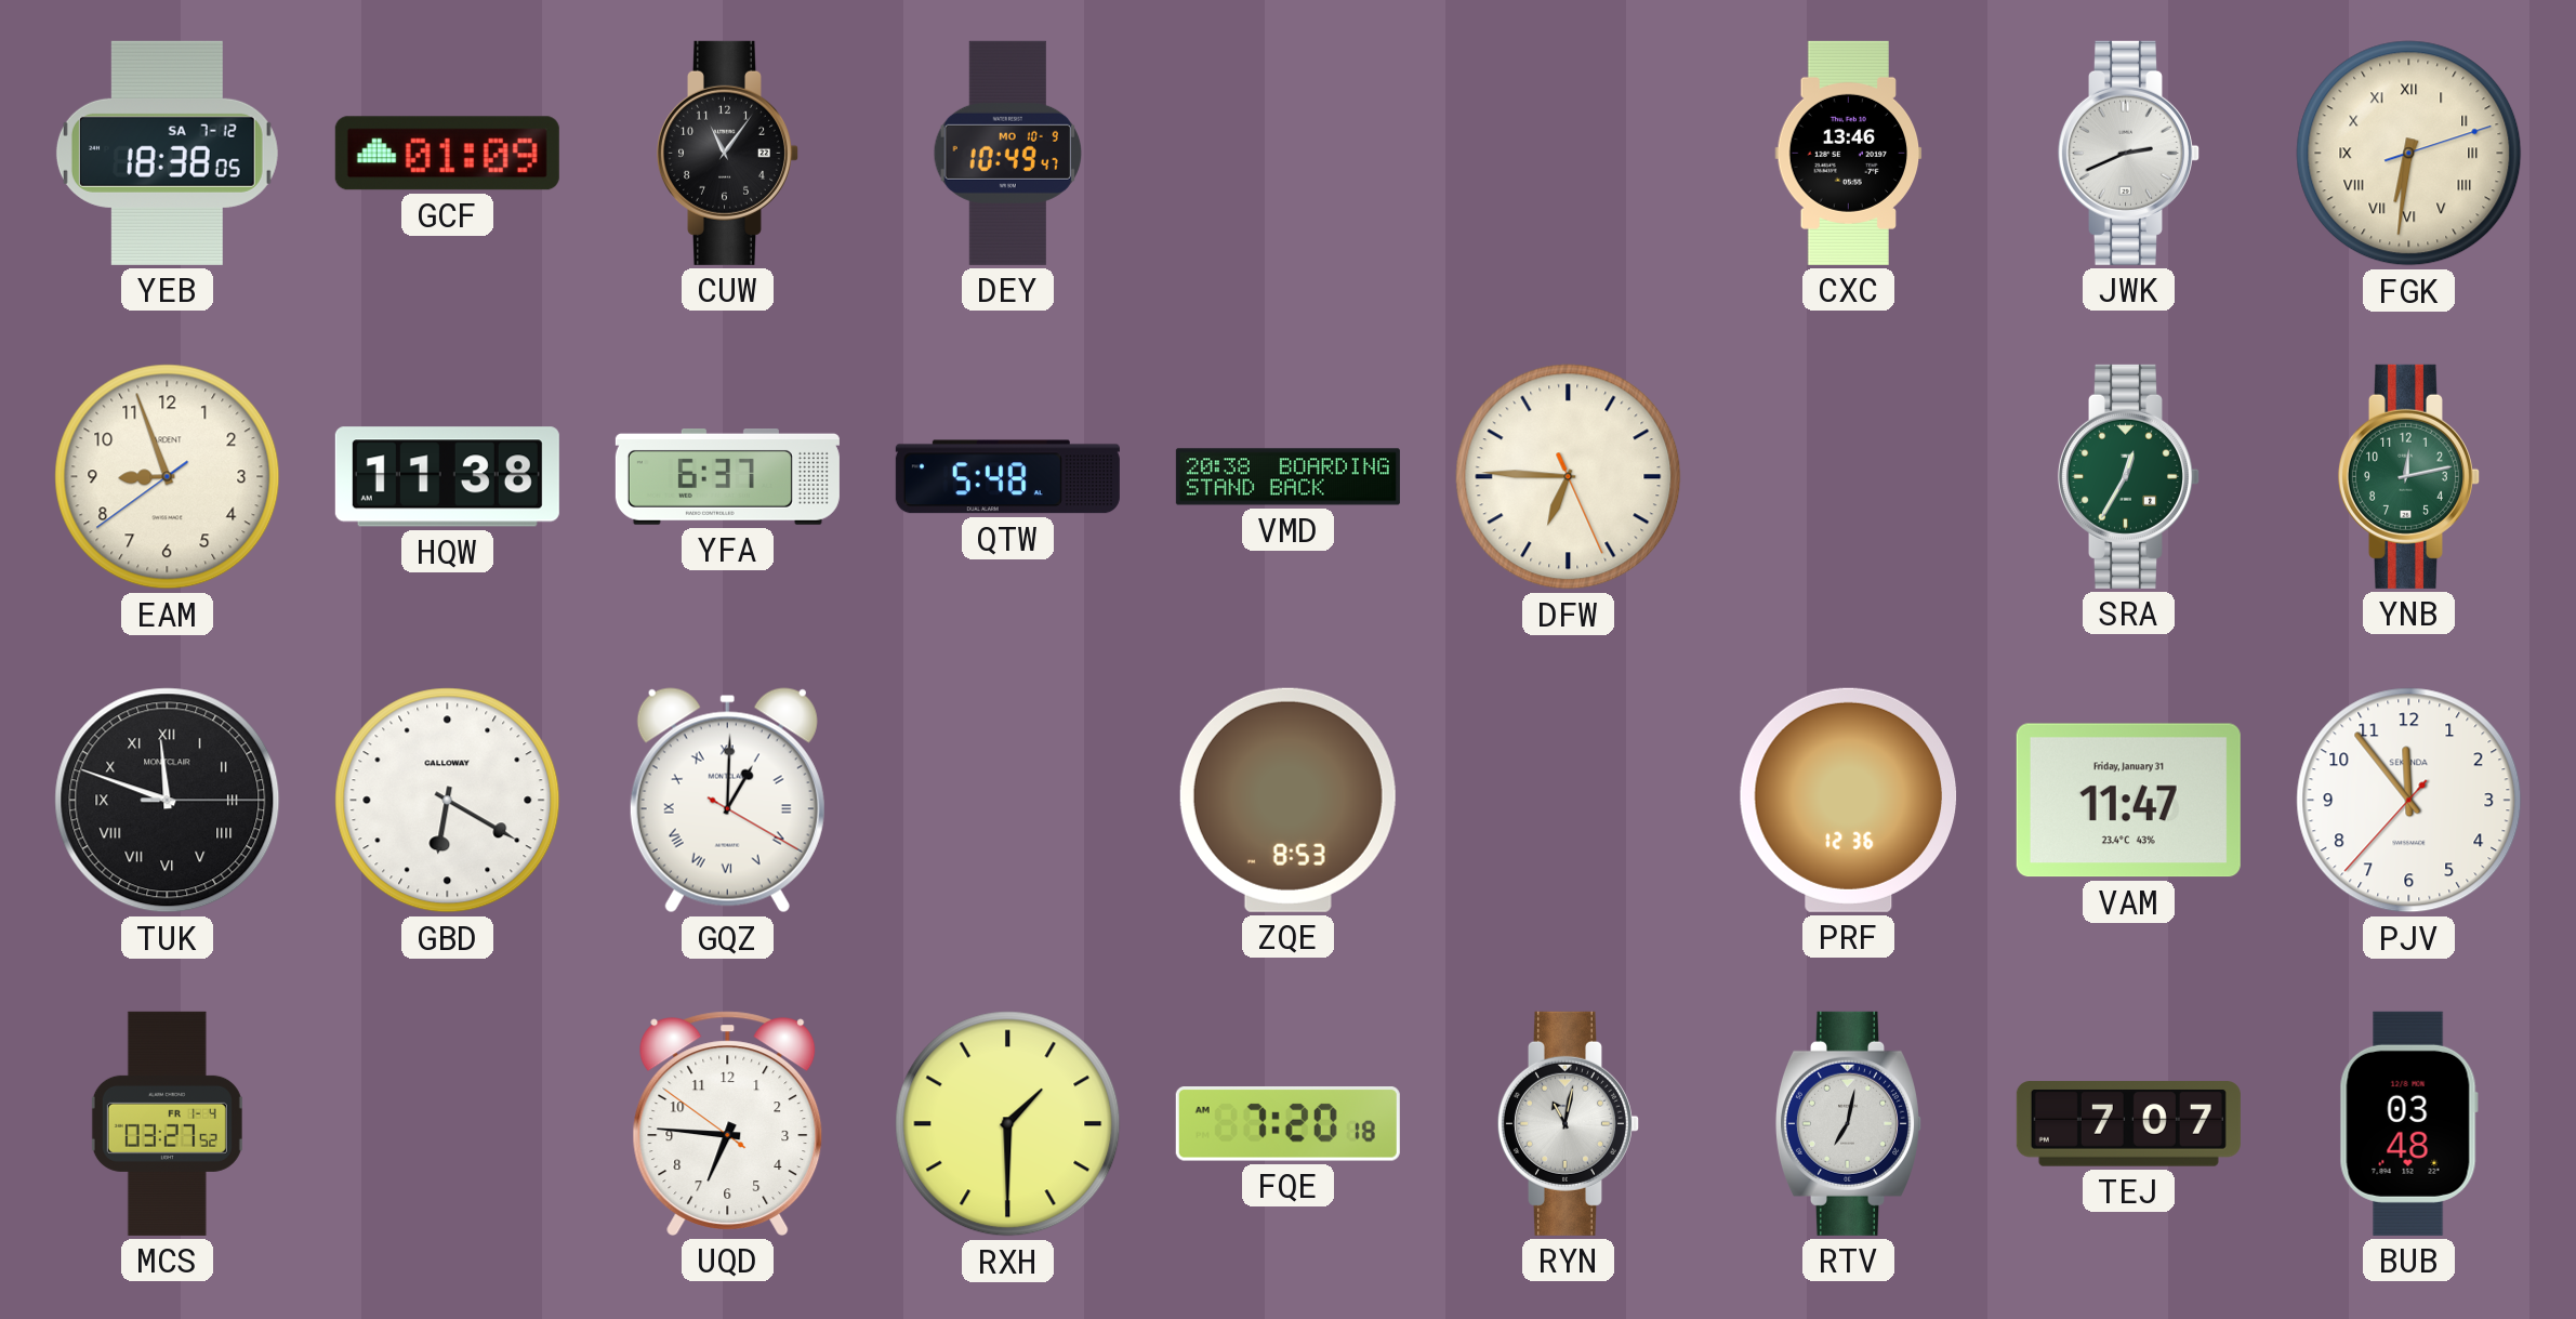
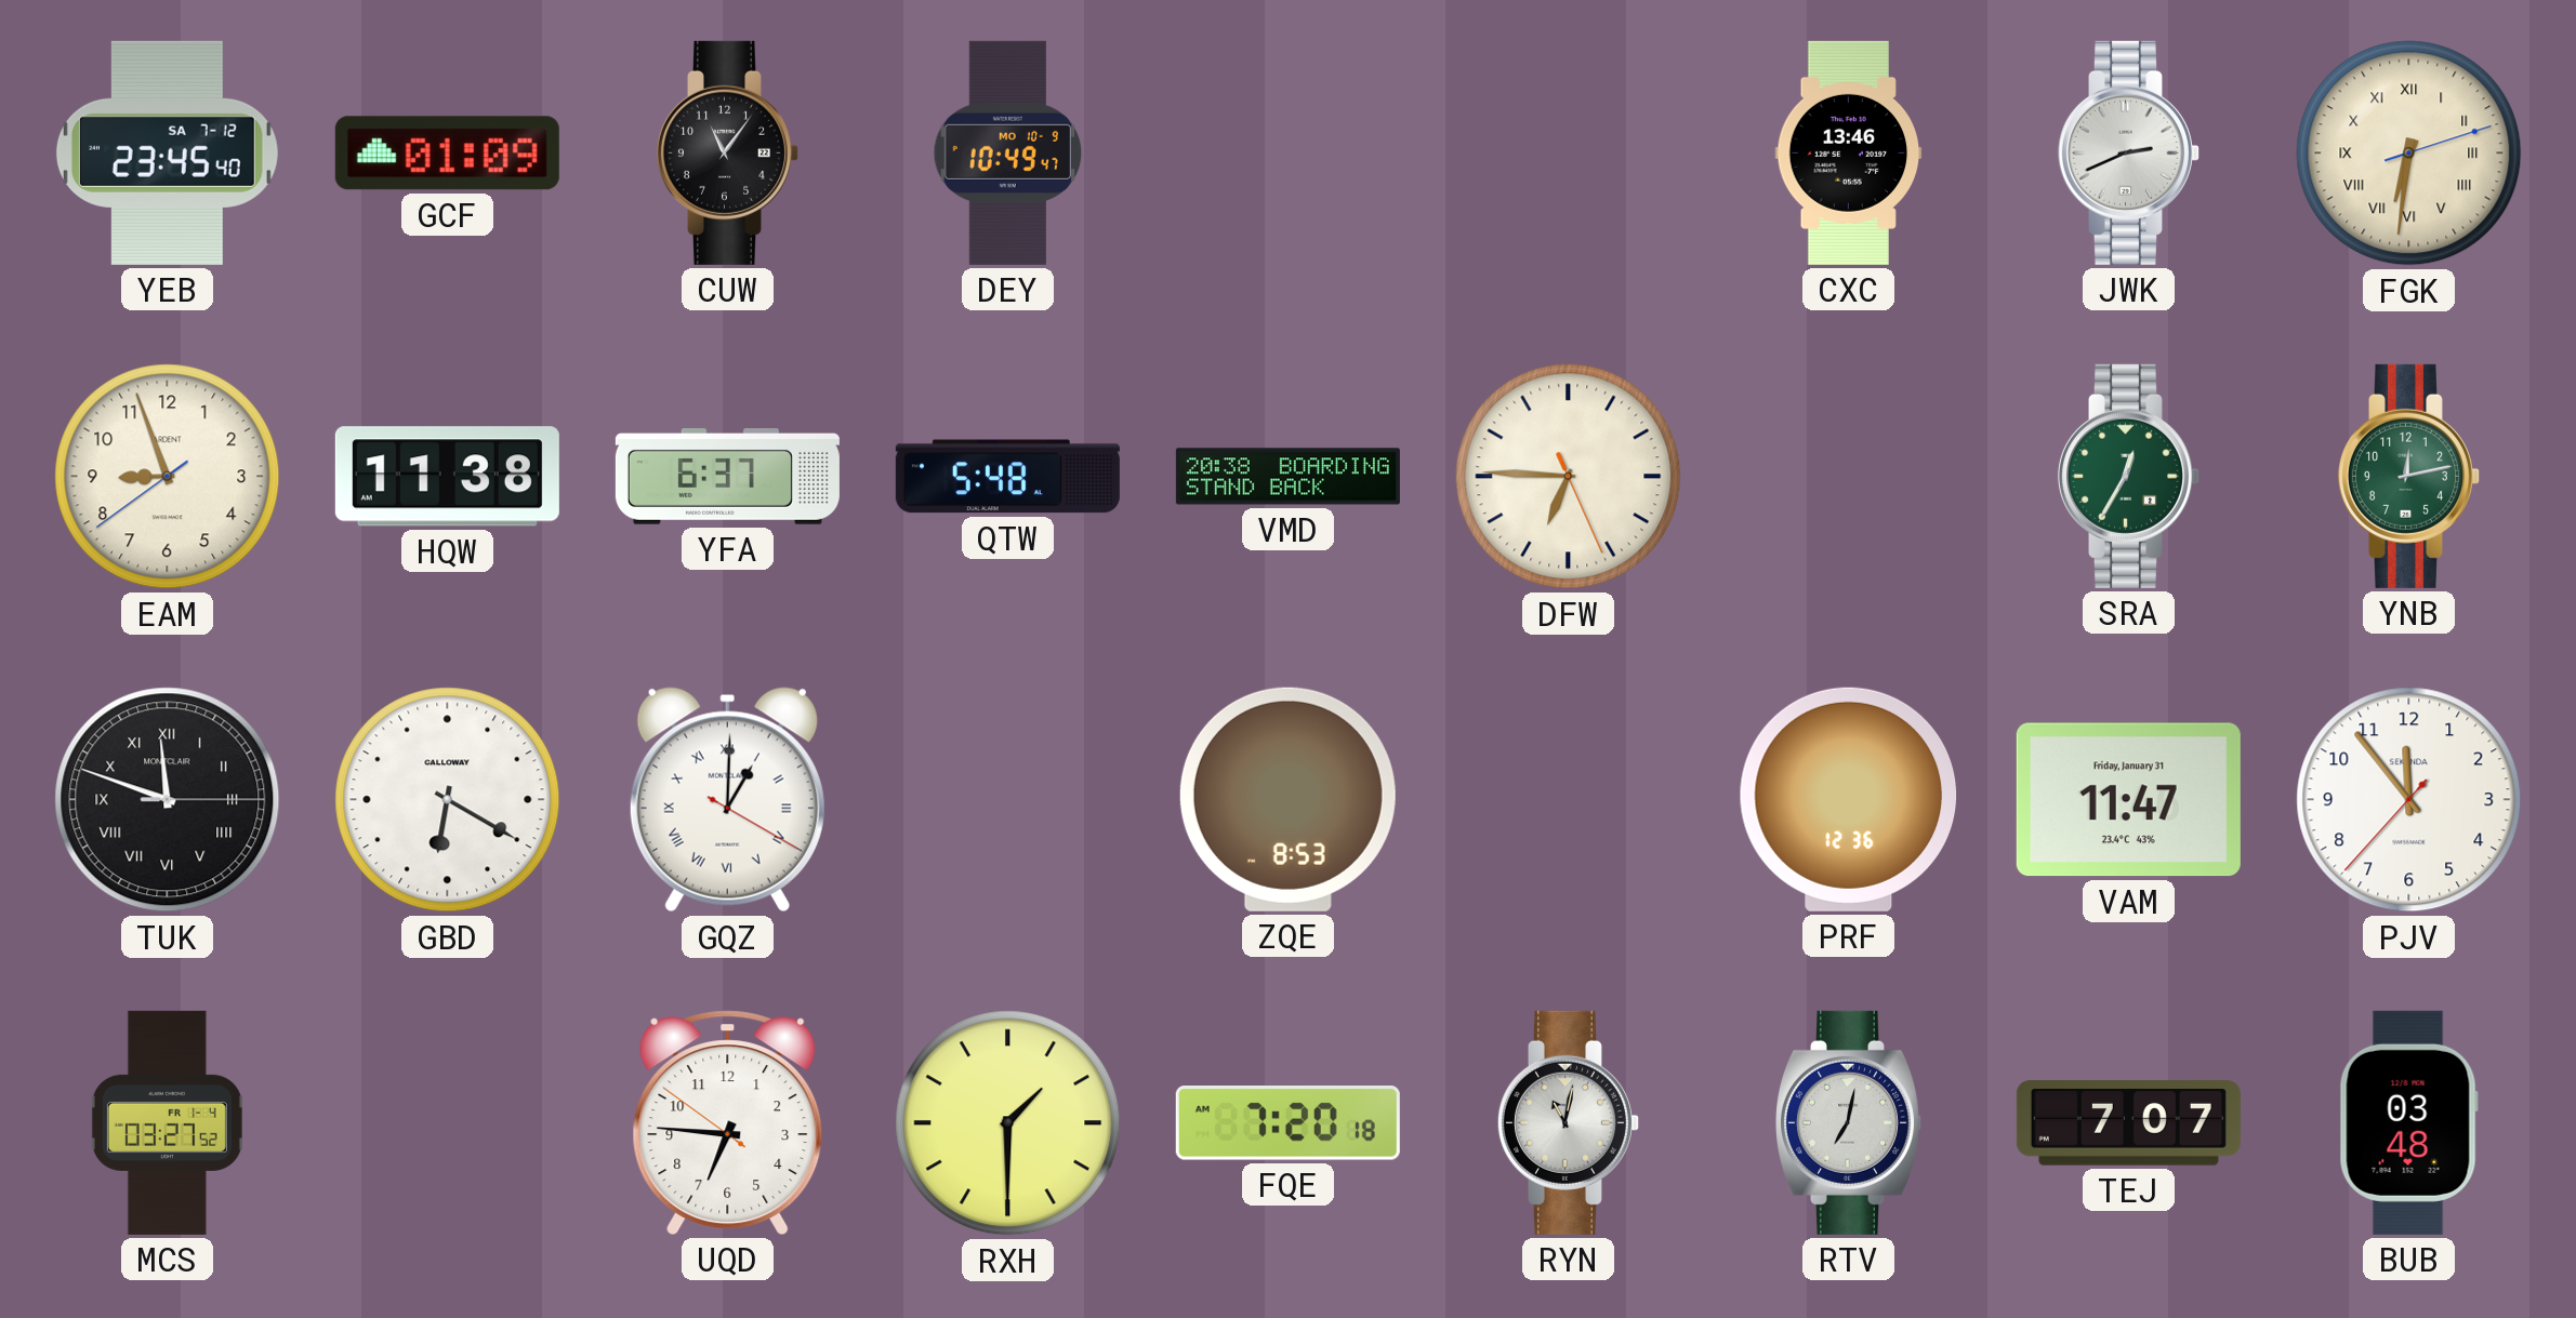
YEB: 18:38 -> 23:45 (167, 152)
